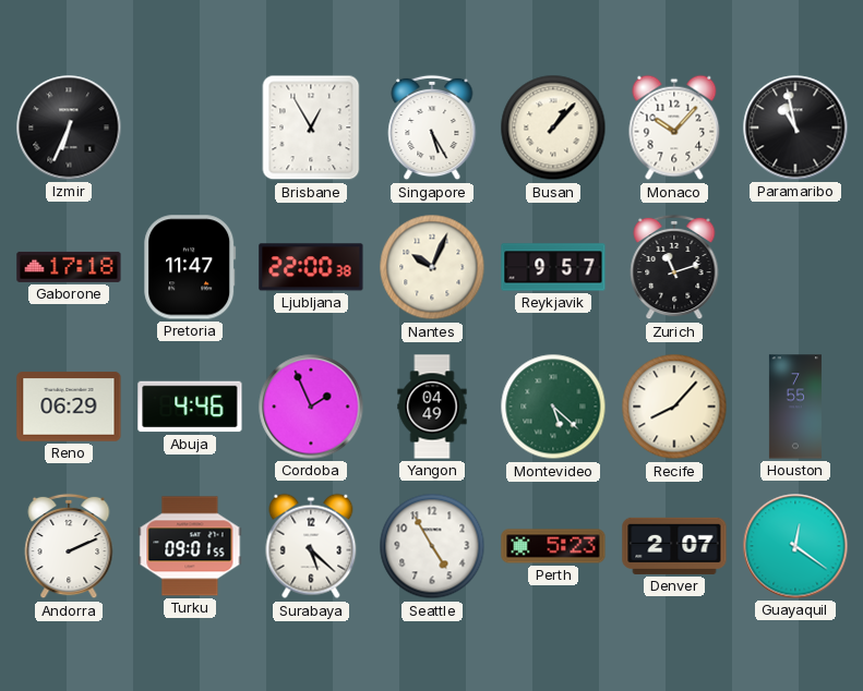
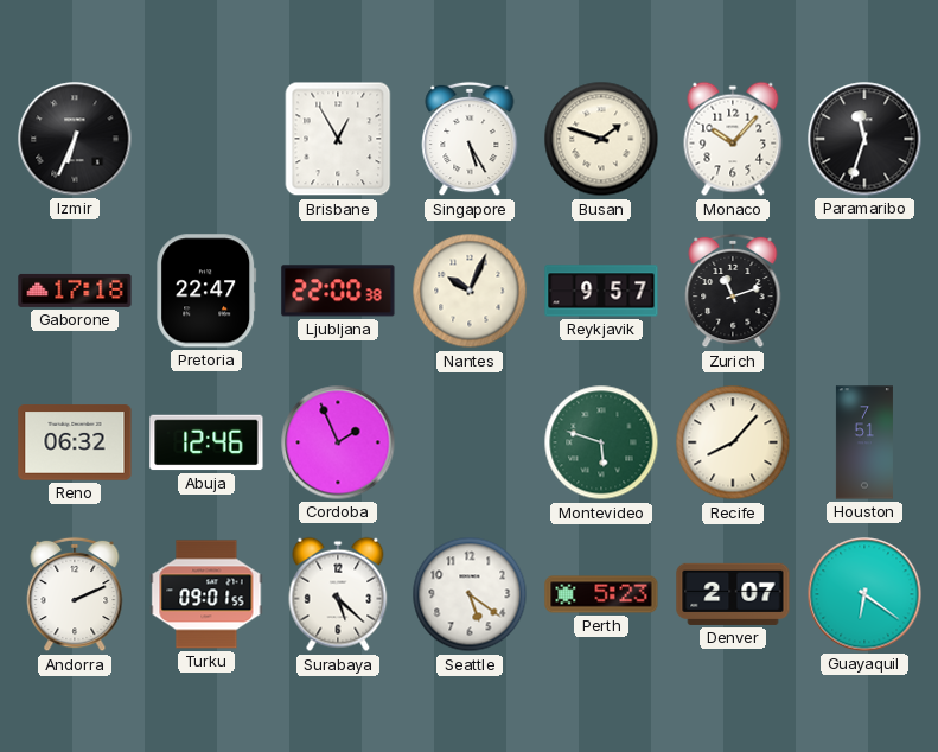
Busan: 1:07 -> 1:48 (601, 139)
Paramaribo: 10:58 -> 11:33 (864, 139)
Pretoria: 11:47 -> 22:47 (206, 291)
Reno: 06:29 -> 06:32 (75, 442)
Abuja: 4:46 -> 12:46 (206, 442)
Yangon: 04:49 -> none (432, 407)
Montevideo: 5:22 -> 5:48 (601, 442)
Houston: 7:55 -> 7:51 (864, 442)
Seattle: 4:55 -> 5:21 (470, 594)
Guayaquil: 12:21 -> 6:21 (864, 594)
